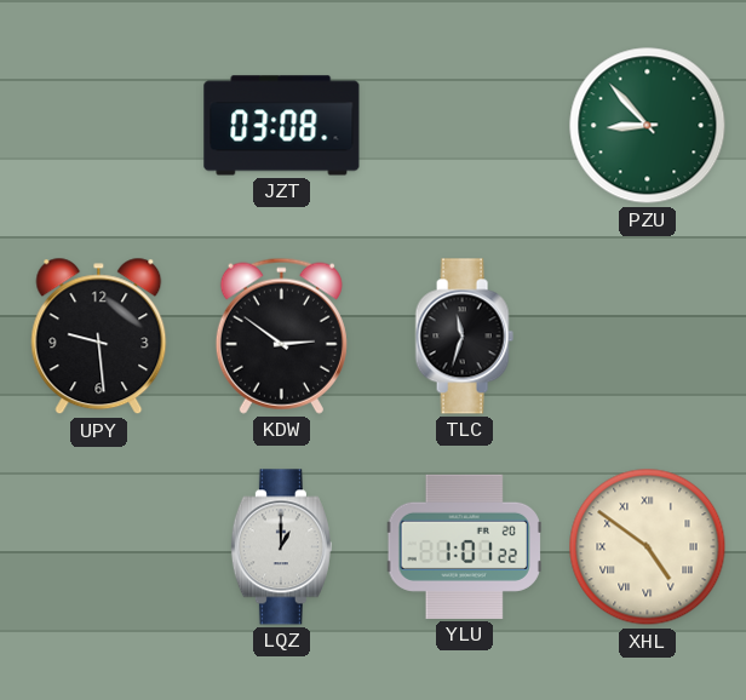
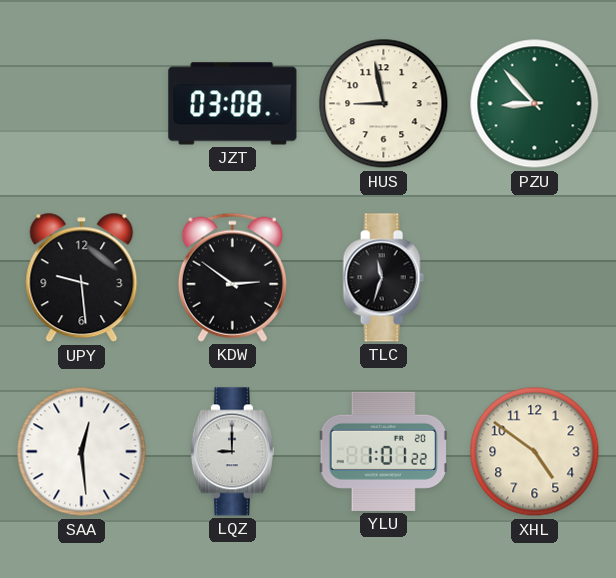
HUS: none -> 8:58 (384, 104)
SAA: none -> 12:29 (82, 452)
LQZ: 1:00 -> 9:00 (232, 452)
XHL numerals: Roman -> Arabic (535, 452)
